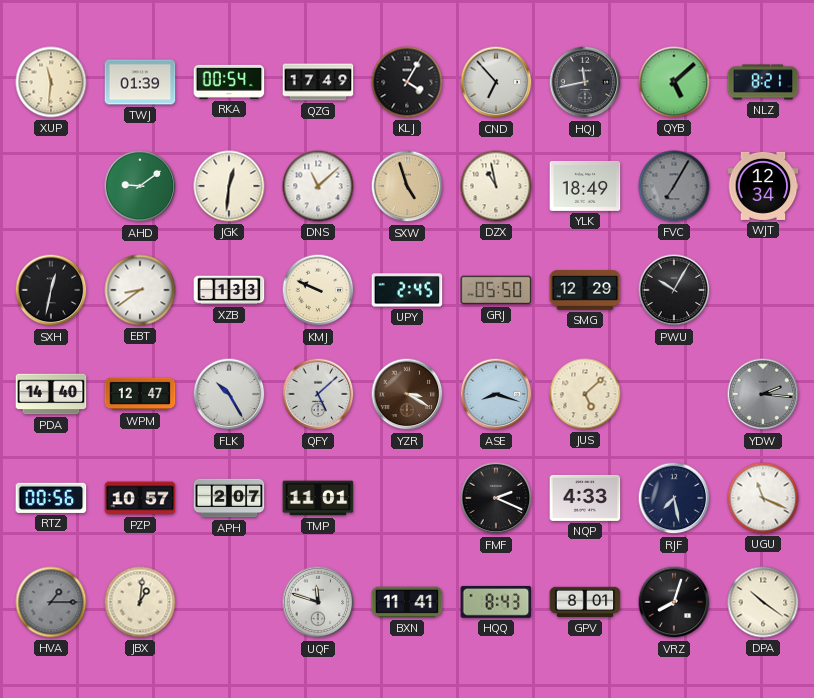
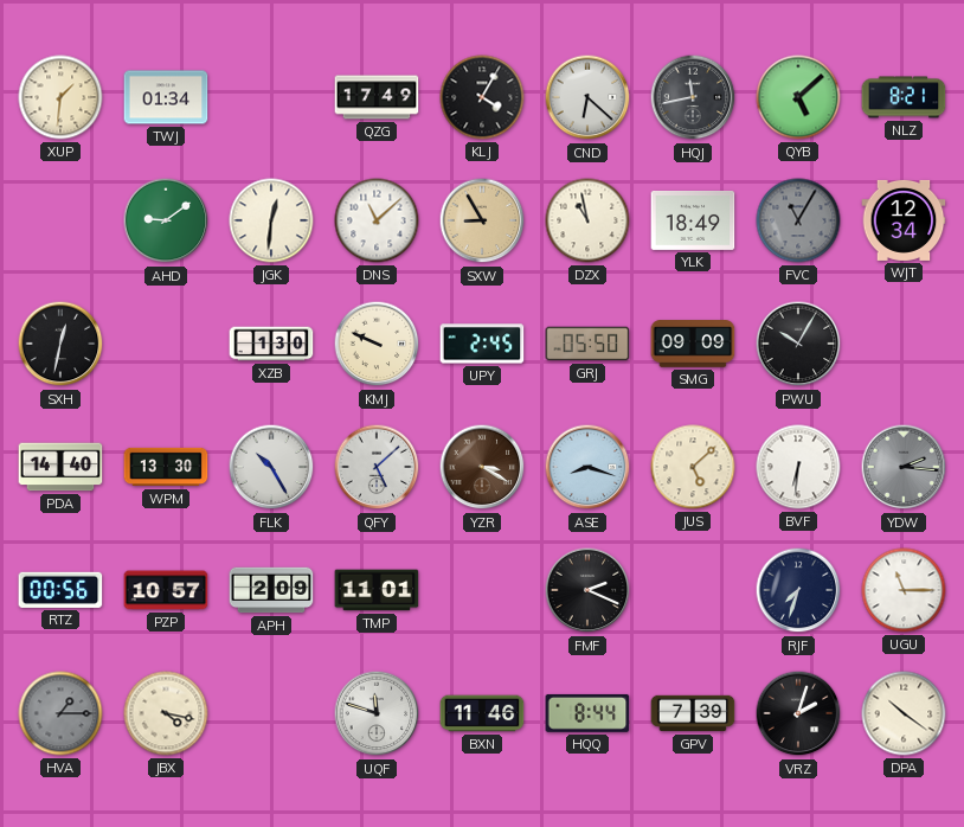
XUP: 11:31 -> 1:31 (60, 97)
TWJ: 01:39 -> 01:34 (166, 97)
RKA: 00:54 -> none (229, 82)
CND: 6:53 -> 6:22 (587, 97)
SXW: 4:57 -> 8:55 (482, 220)
FVC: 7:05 -> 11:05 (798, 220)
EBT: 8:39 -> none (140, 290)
XZB: 1:33 -> 1:30 (271, 344)
SMG: 12:29 -> 09:09 (693, 344)
WPM: 12:47 -> 13:30 (166, 467)
BVF: none -> 6:31 (798, 467)
APH: 2:07 -> 2:09 (271, 590)
NQP: 4:33 -> none (585, 498)
RJF: 7:28 -> 7:33 (798, 590)
UGU: 11:19 -> 11:15 (904, 590)
JBX: 1:01 -> 4:17 (166, 713)
BXN: 11:41 -> 11:46 (482, 713)
HQQ: 8:43 -> 8:44 (587, 713)
GPV: 8:01 -> 7:39 (693, 713)
VRZ: 8:03 -> 2:03 (798, 713)
